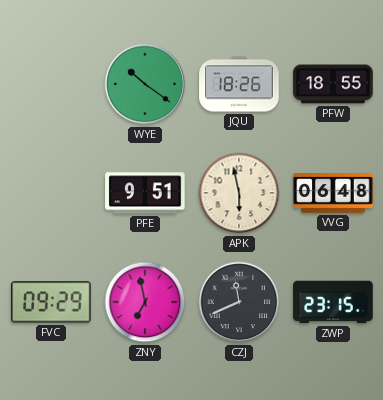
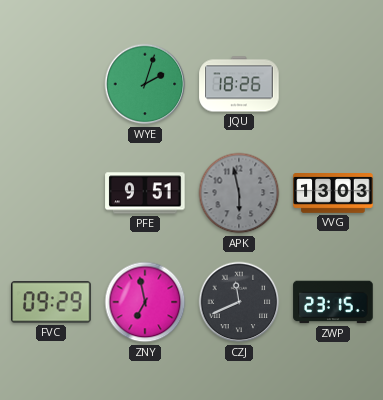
WYE: 10:21 -> 2:03 (145, 84)
PFW: 18:55 -> none (333, 84)
APK dial: cream -> grey (239, 193)
VVG: 06:48 -> 13:03 (333, 194)
